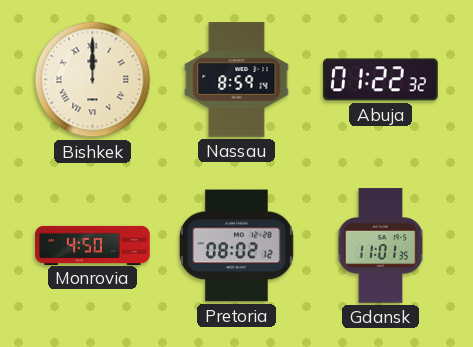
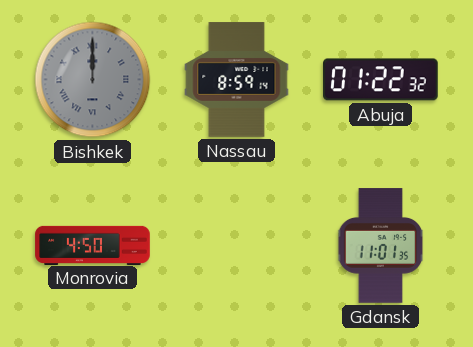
Bishkek dial: cream -> grey (93, 80)
Pretoria: 08:02 -> none (236, 246)
